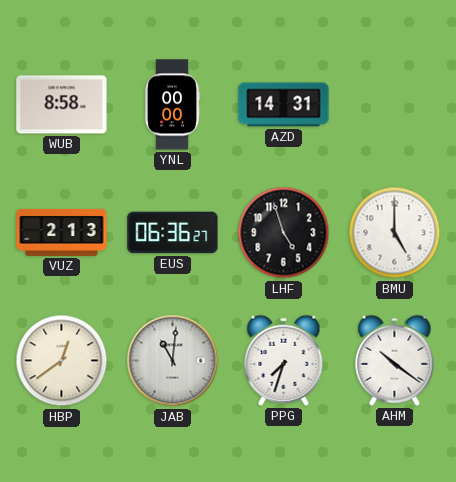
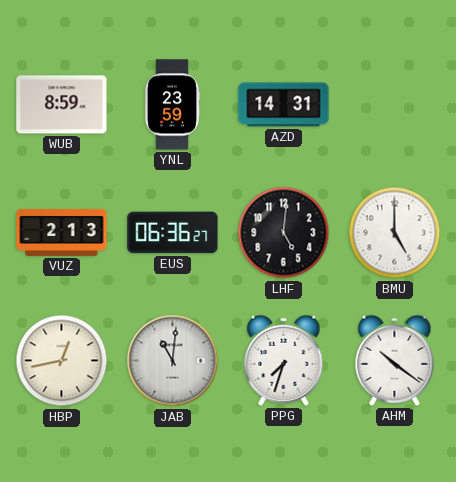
WUB: 8:58 -> 8:59 (62, 105)
YNL: 00:00 -> 23:59 (172, 105)
LHF: 4:57 -> 5:01 (284, 233)
HBP: 12:39 -> 12:43 (62, 361)
